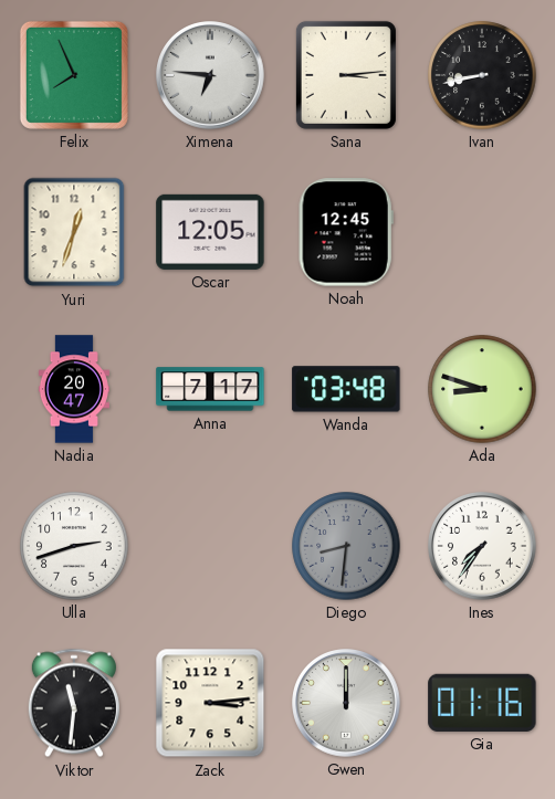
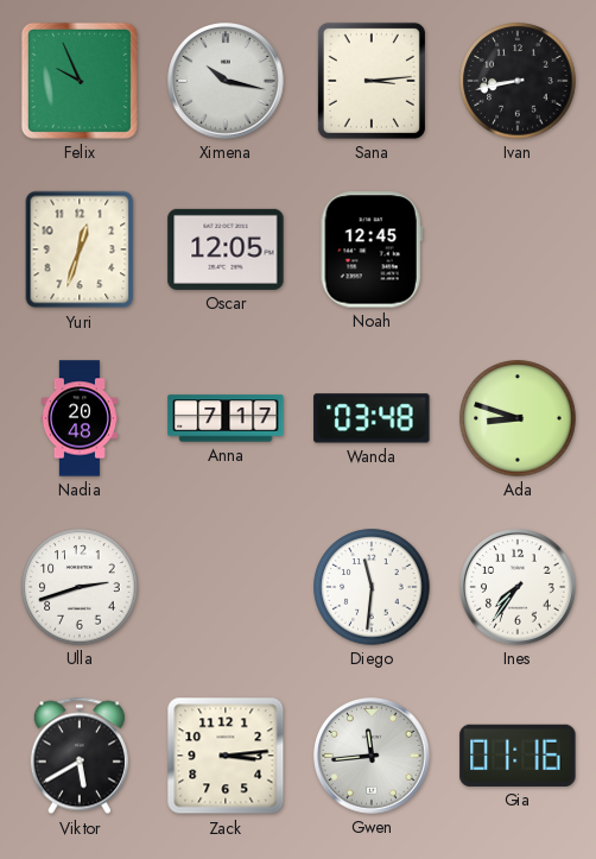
Felix: 7:56 -> 9:56 (80, 81)
Ximena: 6:46 -> 10:17 (226, 81)
Nadia: 20:47 -> 20:48 (80, 418)
Diego: 8:31 -> 11:31 (372, 587)
Diego dial: grey -> white (372, 587)
Viktor: 11:31 -> 5:40 (80, 756)
Gwen: 12:00 -> 11:44 (372, 756)
